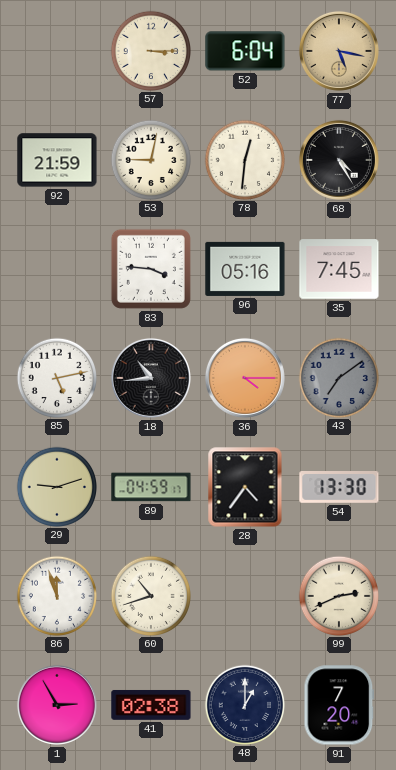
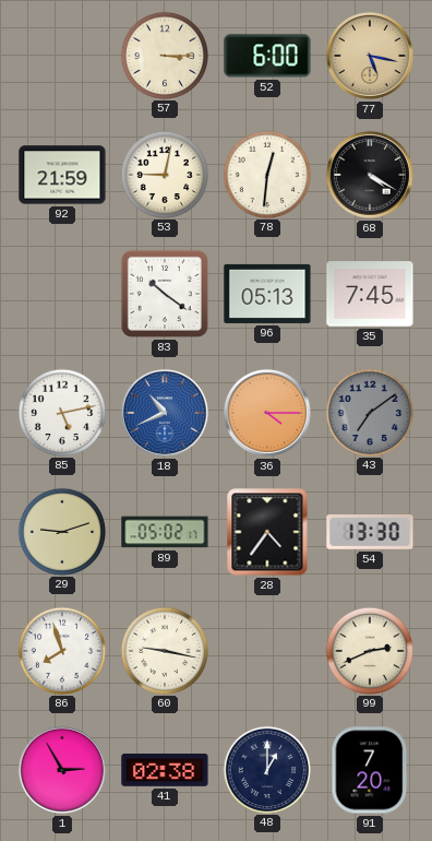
52: 6:04 -> 6:00 (267, 56)
68: 4:25 -> 4:20 (370, 175)
83: 3:46 -> 10:21 (165, 294)
96: 05:16 -> 05:13 (267, 294)
18: 10:44 -> 10:41 (165, 413)
18 dial: black -> blue (165, 413)
89: 04:59 -> 05:02 (165, 532)
86: 11:57 -> 7:57 (61, 650)
60: 10:42 -> 9:17 (164, 650)
